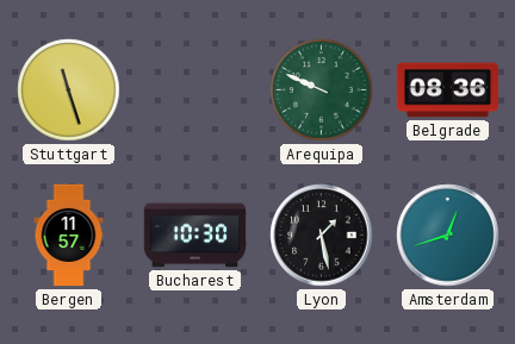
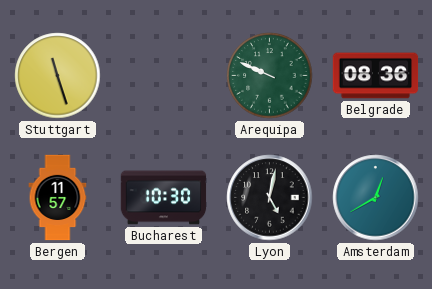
Lyon: 1:28 -> 5:02 (270, 198)
Amsterdam: 12:42 -> 12:40 (376, 198)
